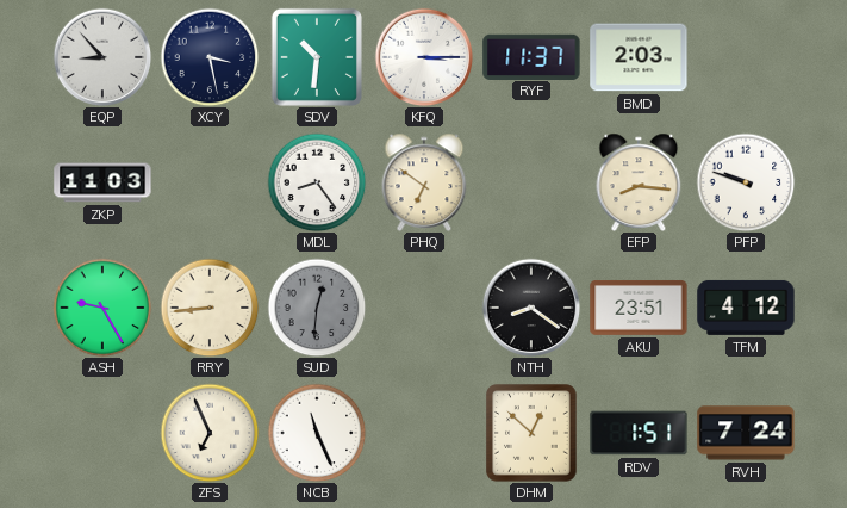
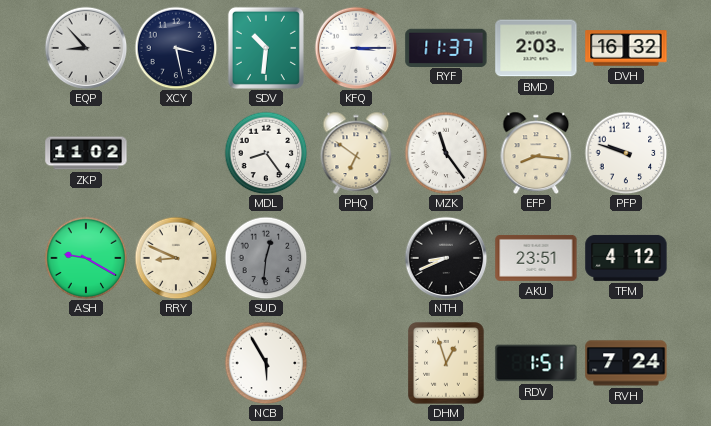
DVH: none -> 16:32 (626, 48)
ZKP: 11:03 -> 11:02 (86, 153)
MZK: none -> 11:24 (446, 153)
ASH: 9:25 -> 9:20 (86, 258)
RRY: 8:44 -> 8:49 (176, 258)
NTH: 8:21 -> 8:41 (446, 258)
ZFS: 6:56 -> none (210, 433)
NCB: 11:26 -> 5:55 (266, 363)
DHM: 12:52 -> 12:57 (447, 363)
